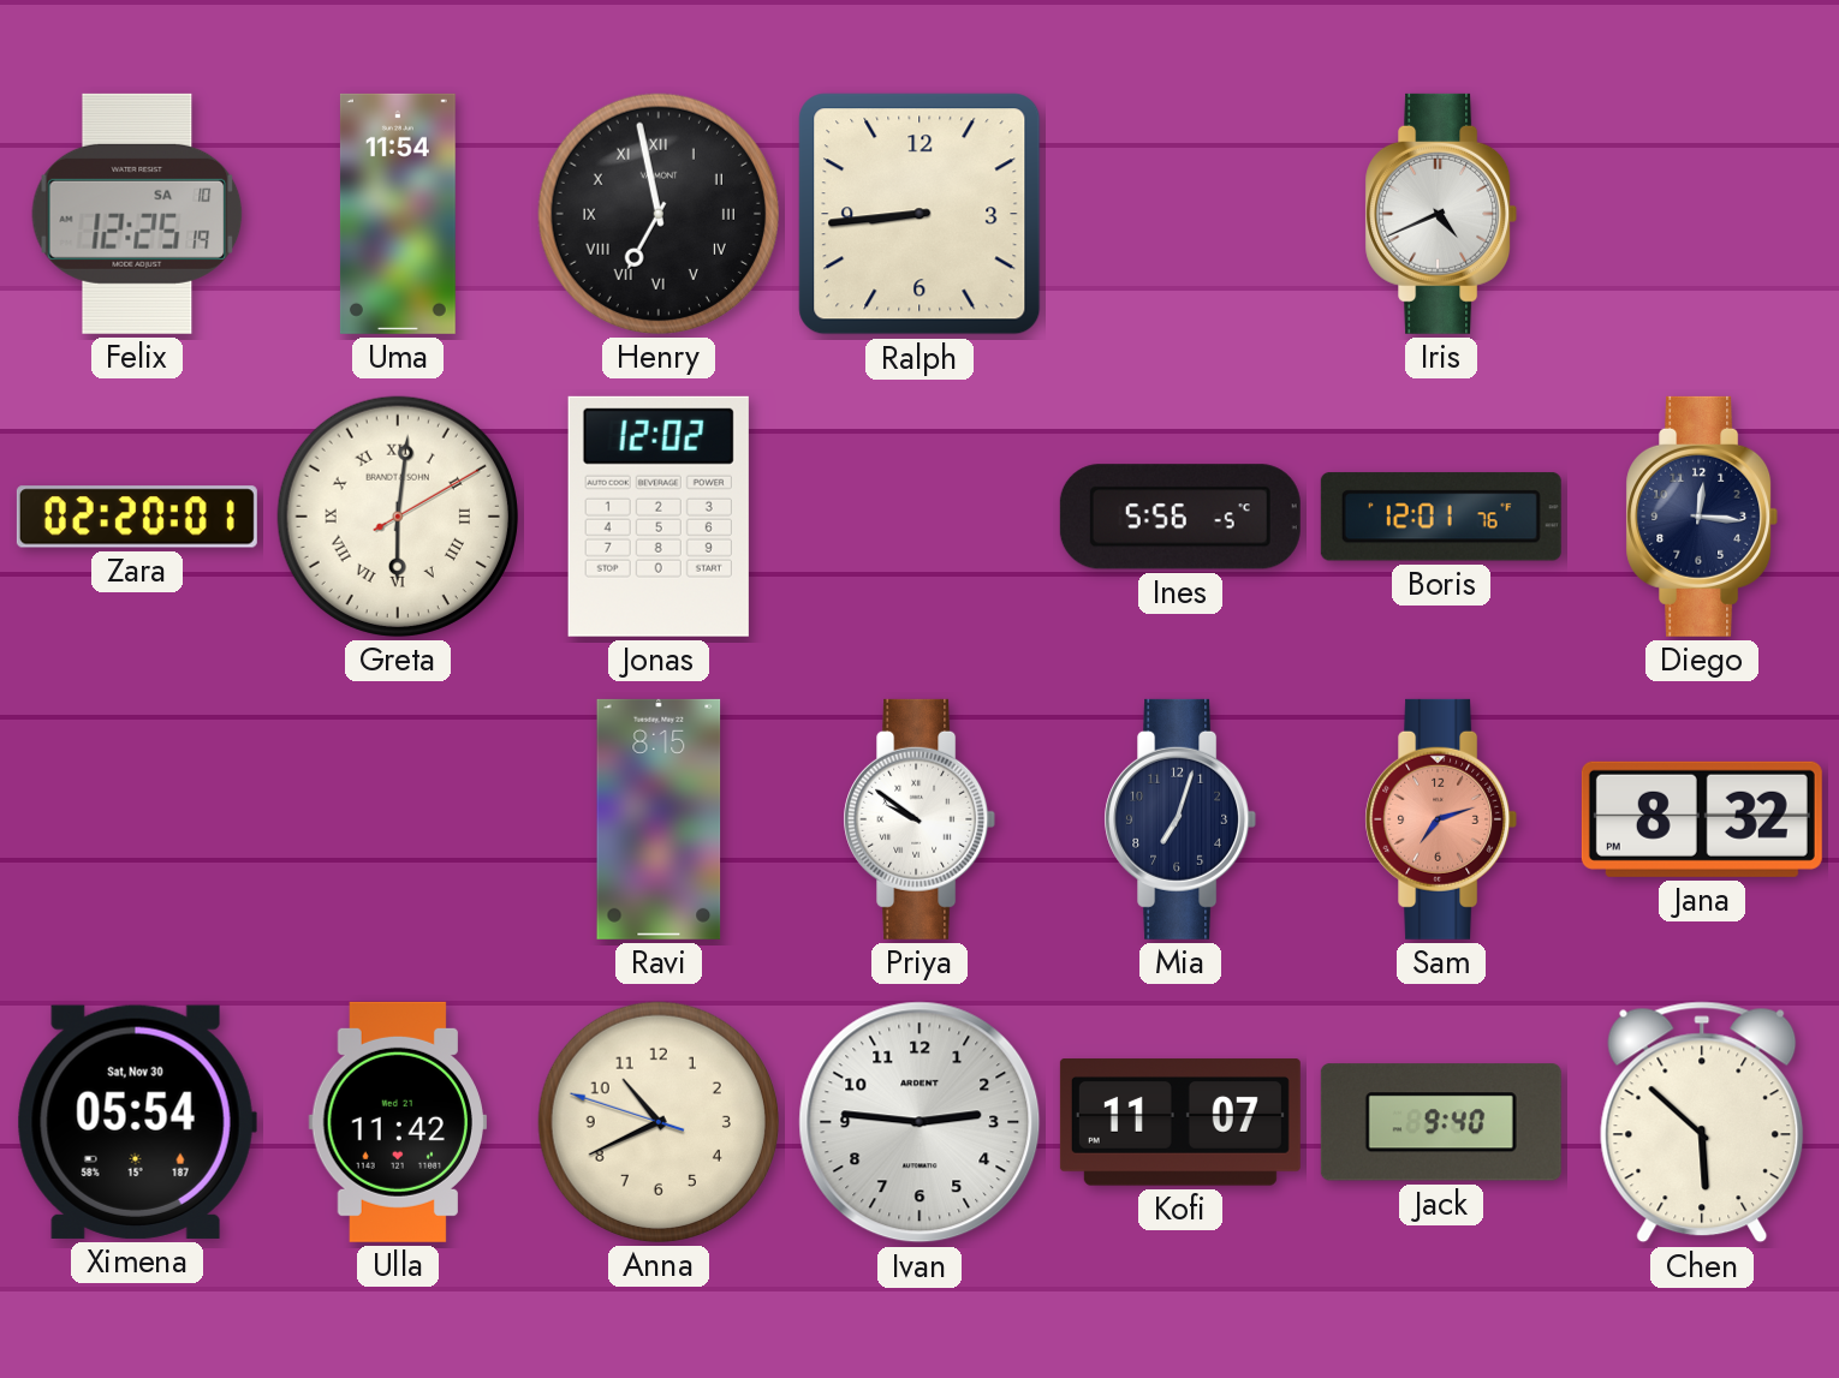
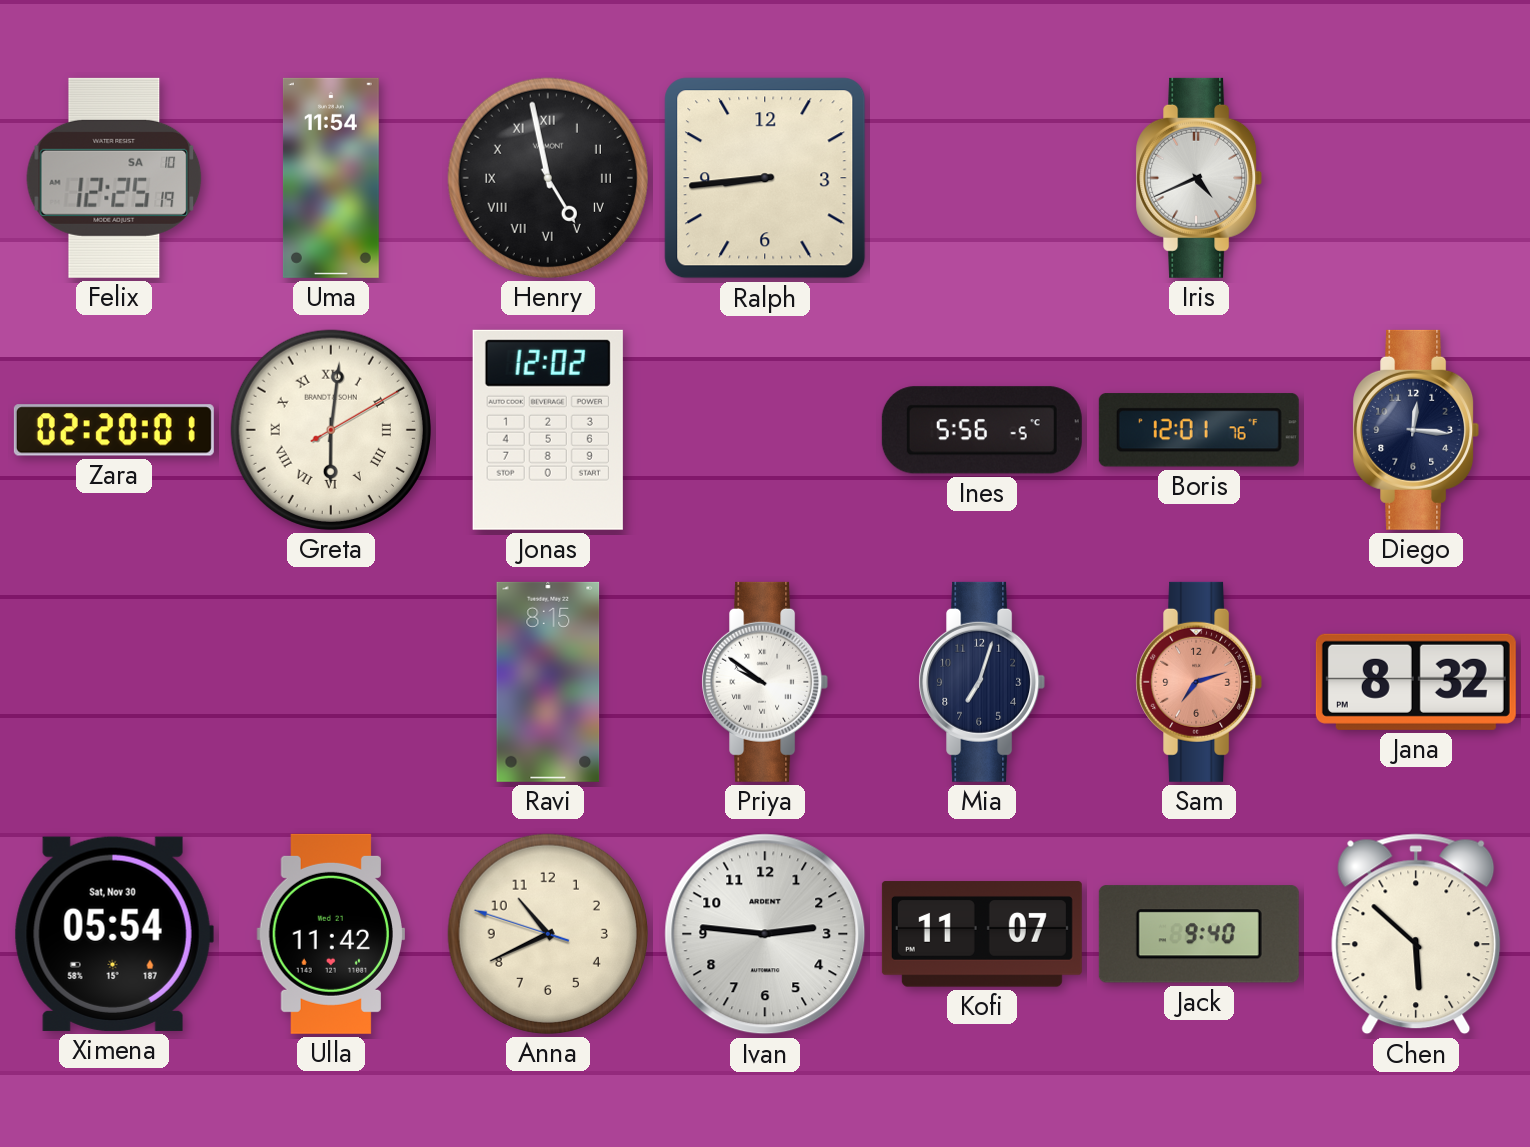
Henry: 6:58 -> 4:58 (548, 178)
